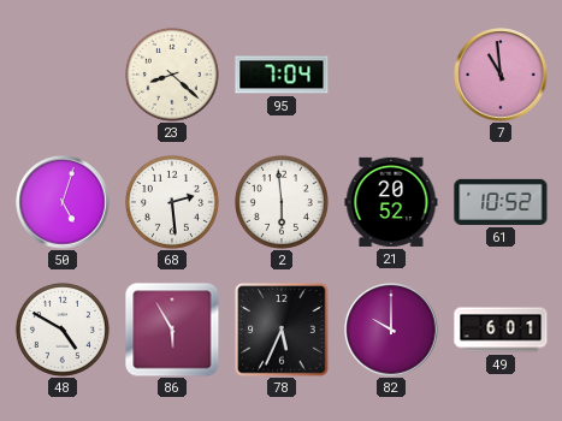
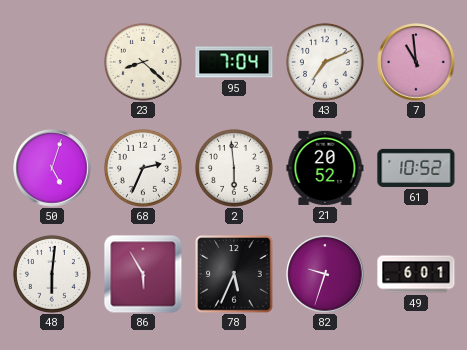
43: none -> 7:11 (325, 62)
68: 2:29 -> 2:34 (143, 168)
48: 4:50 -> 6:01 (52, 274)
82: 10:00 -> 9:33 (325, 274)
